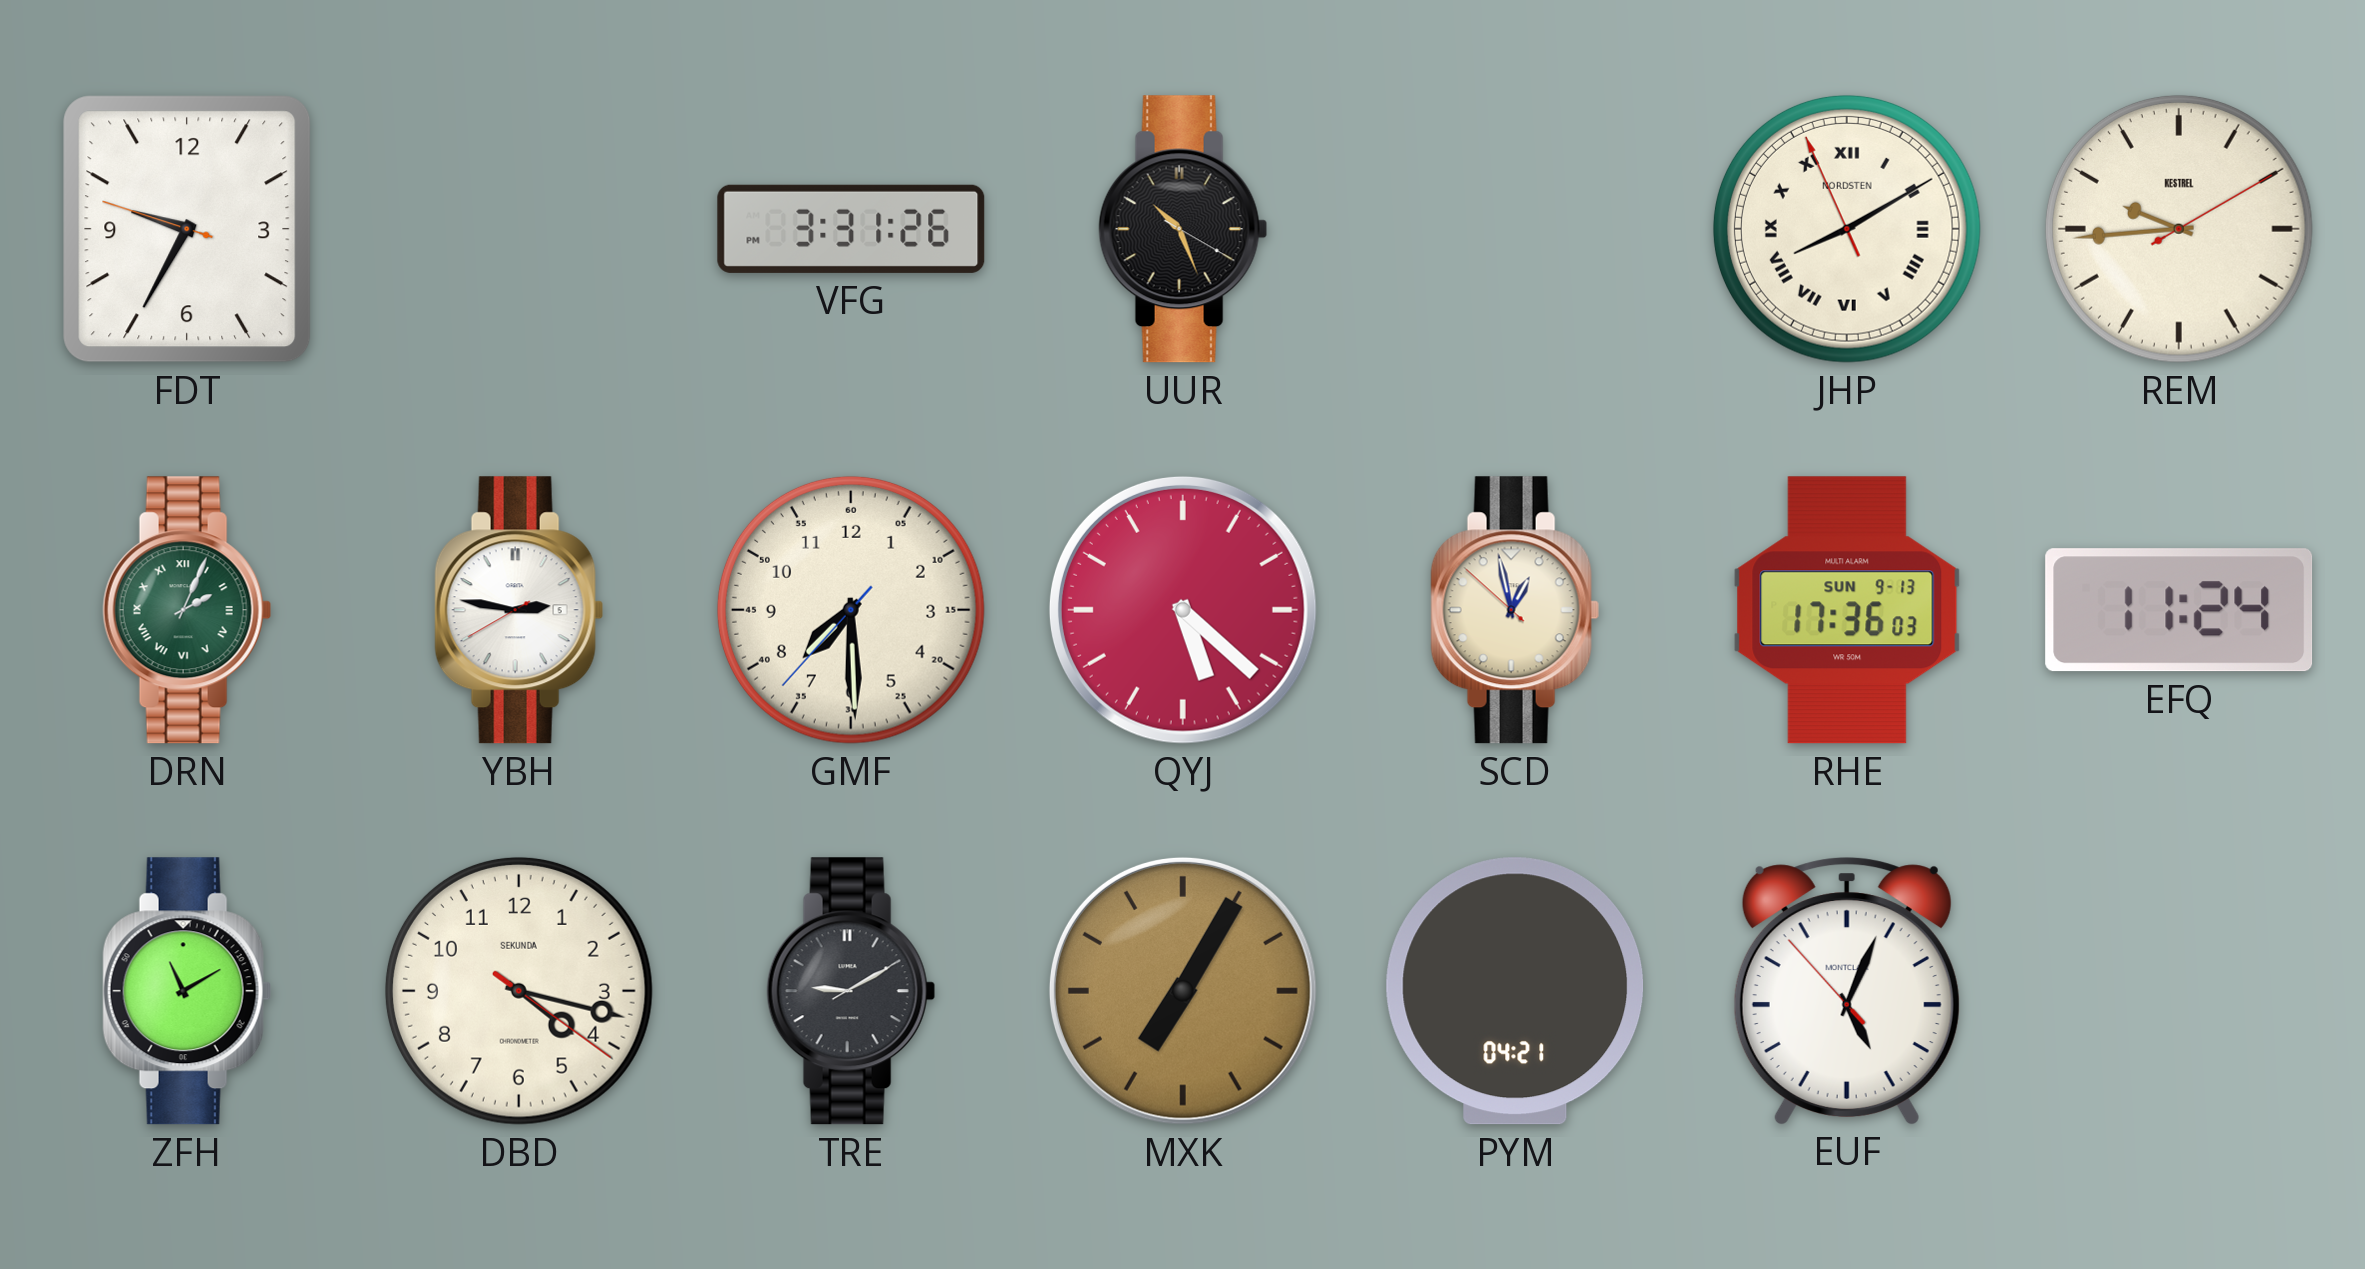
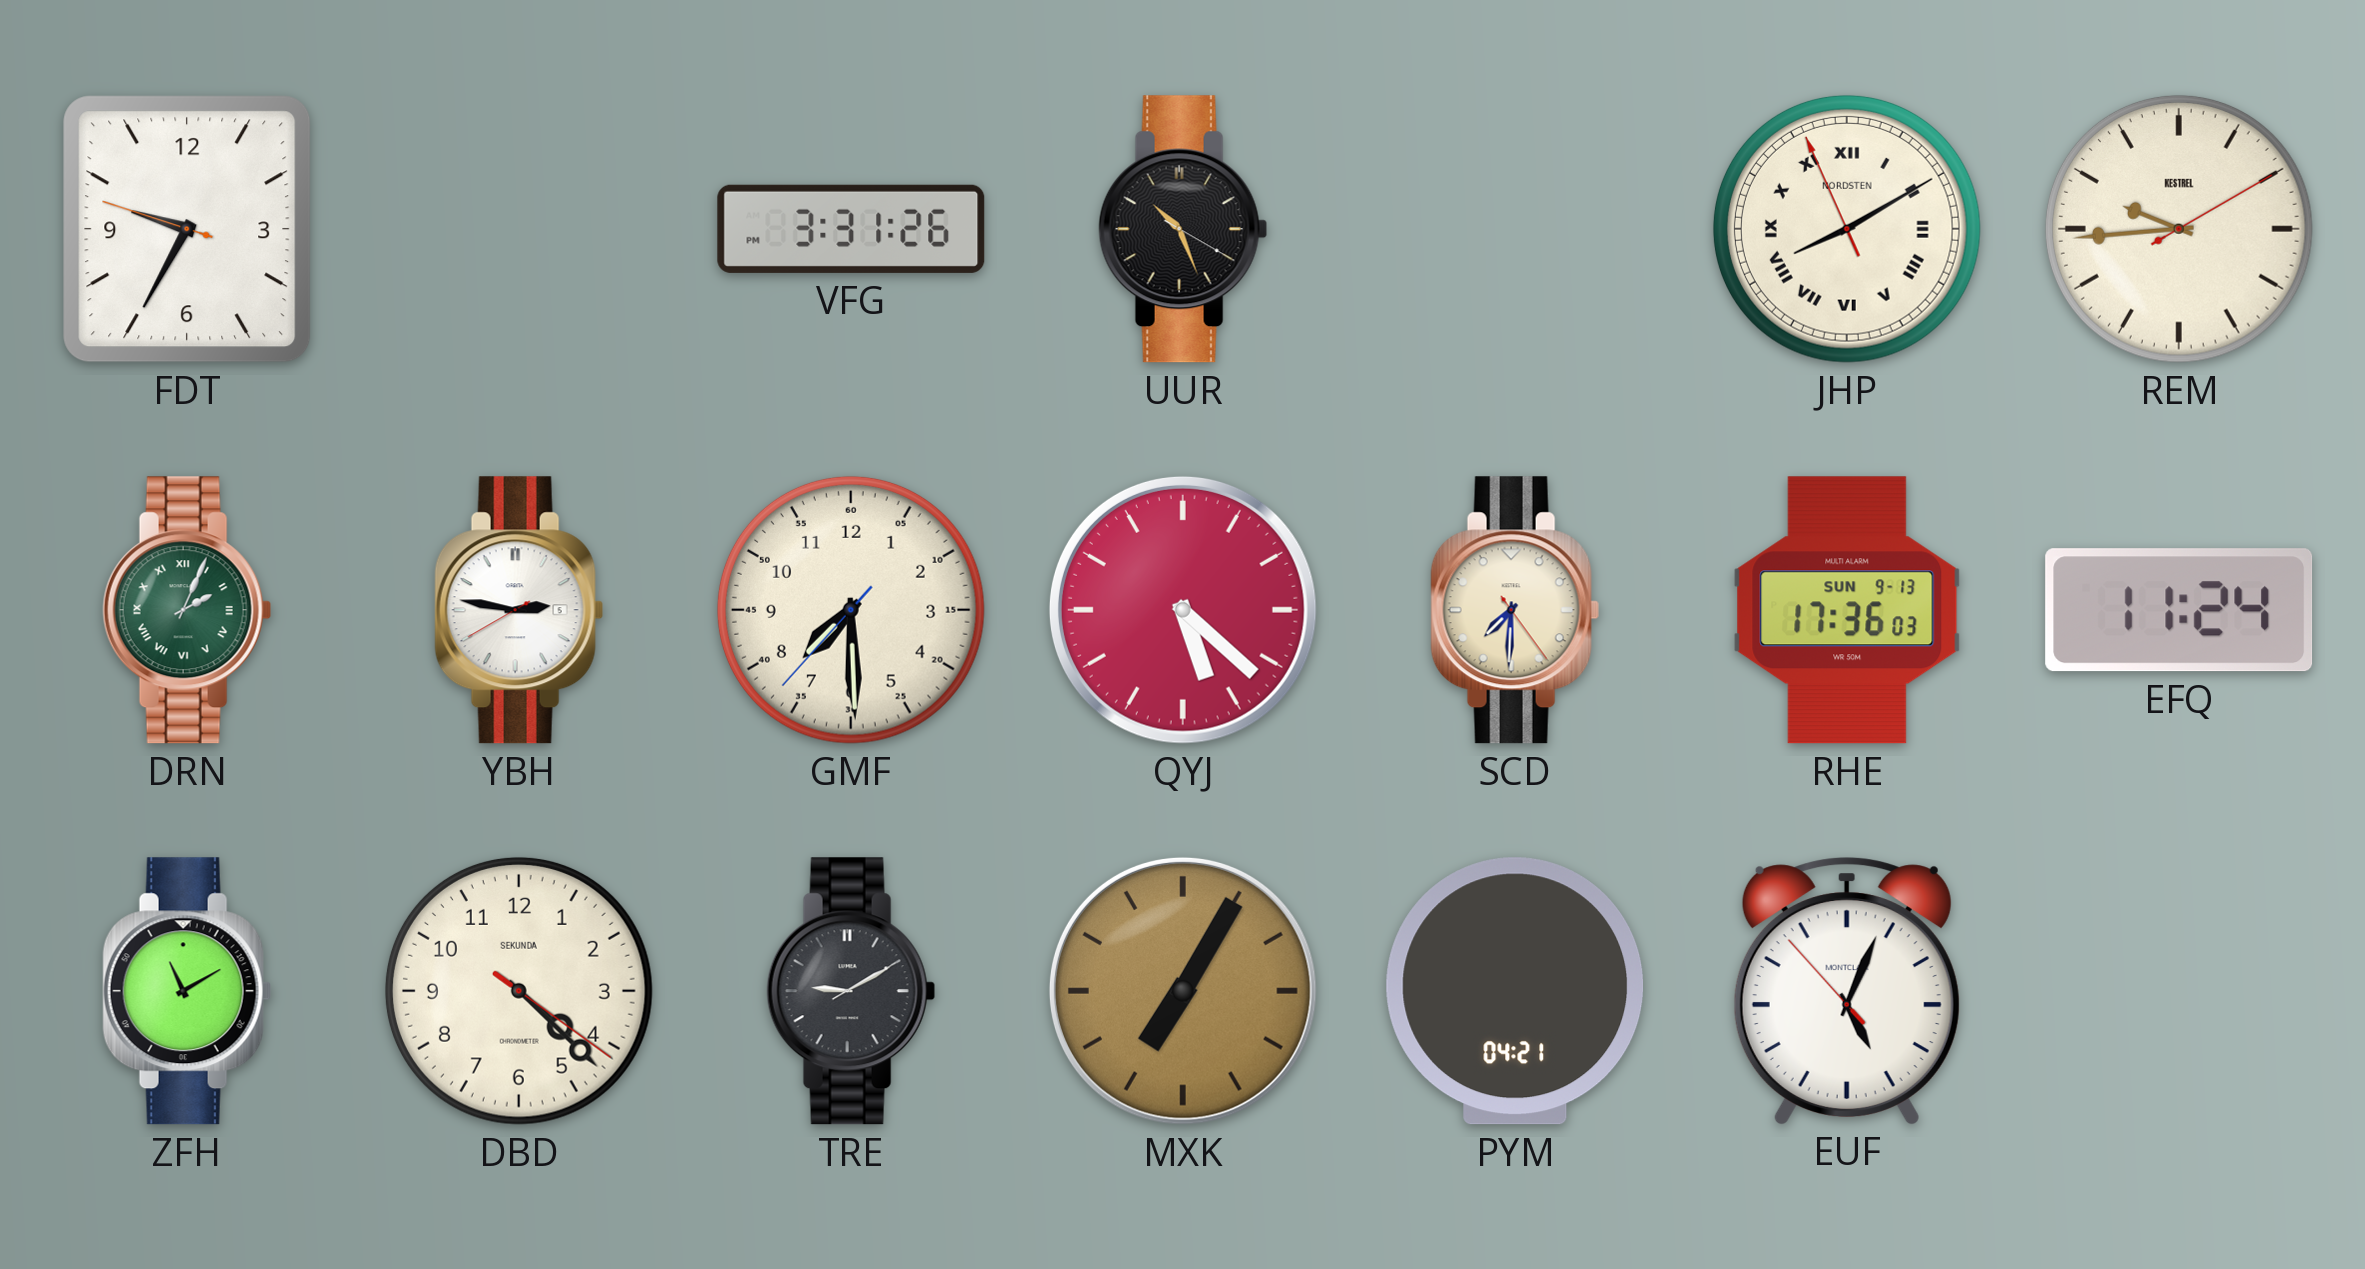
SCD: 12:57 -> 7:30 (1515, 610)
DBD: 4:17 -> 4:22 (519, 991)
